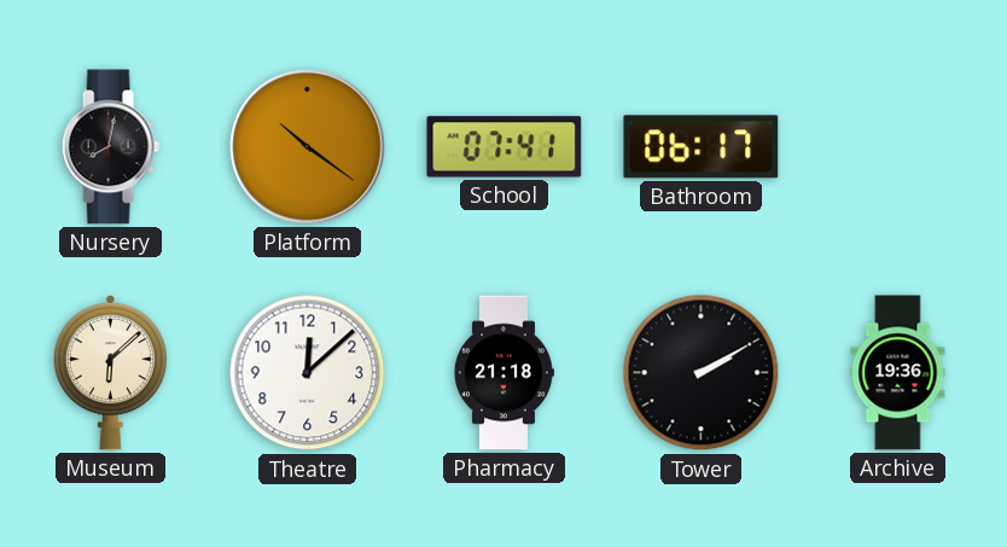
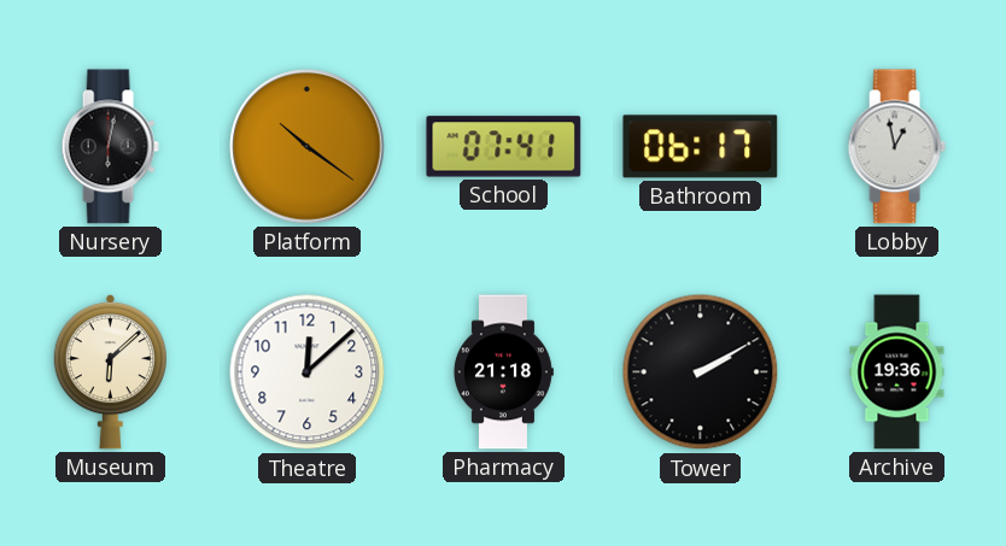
Nursery: 8:02 -> 6:02 (110, 147)
Lobby: none -> 12:58 (896, 147)
